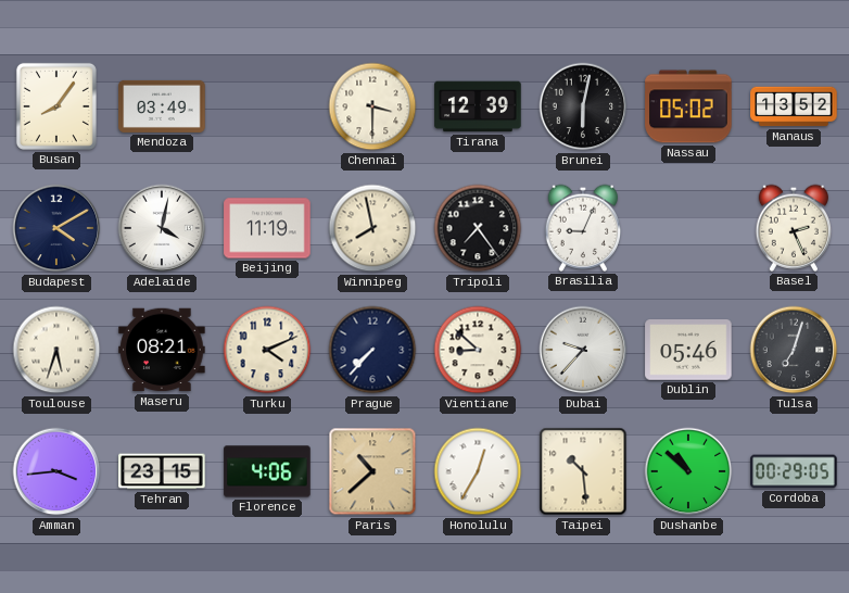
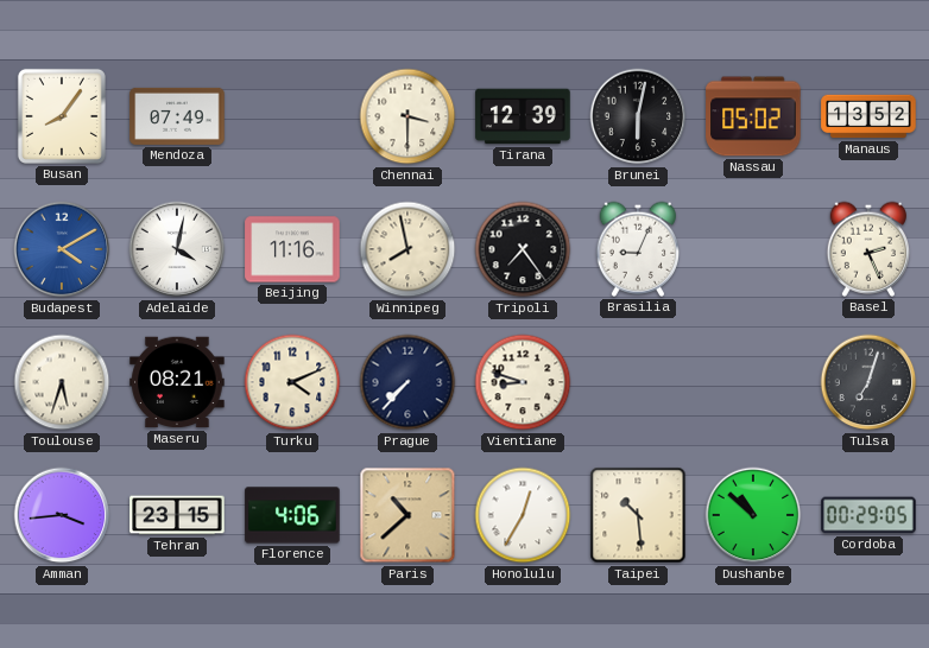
Mendoza: 03:49 -> 07:49 (177, 116)
Budapest dial: navy -> blue (62, 249)
Beijing: 11:19 -> 11:16 (292, 249)
Vientiane: 8:52 -> 8:48 (523, 382)
Dubai: 9:37 -> none (583, 350)
Dublin: 05:46 -> none (688, 351)
